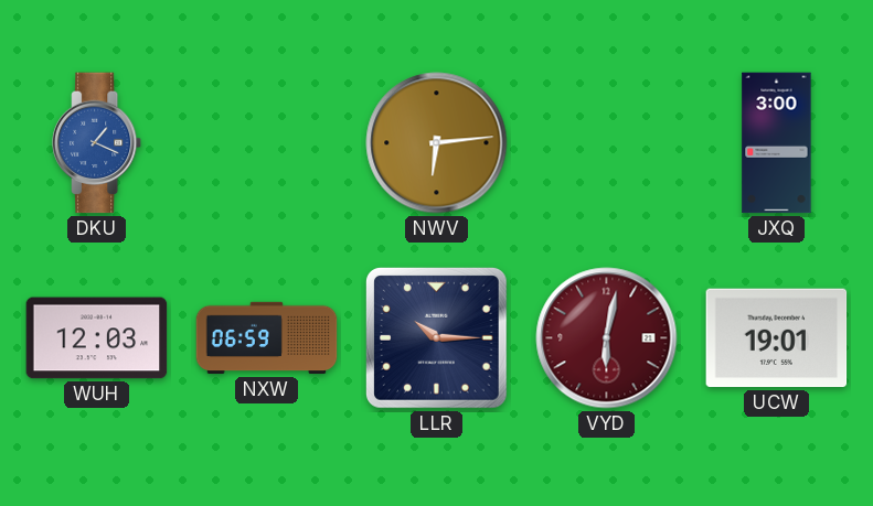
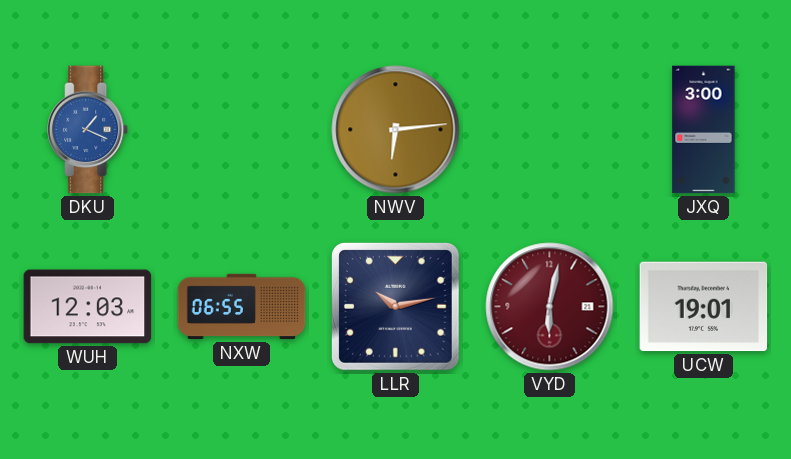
NXW: 06:59 -> 06:55 (242, 307)
LLR: 10:15 -> 10:13 (395, 306)
